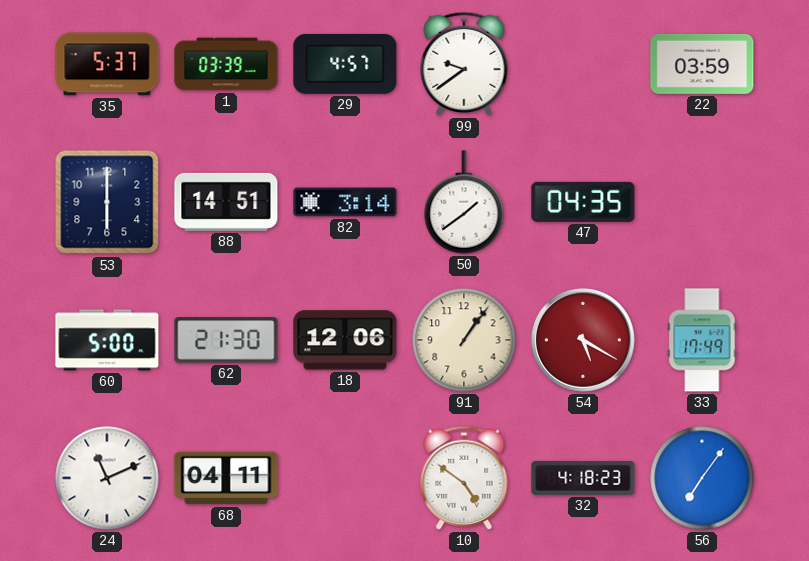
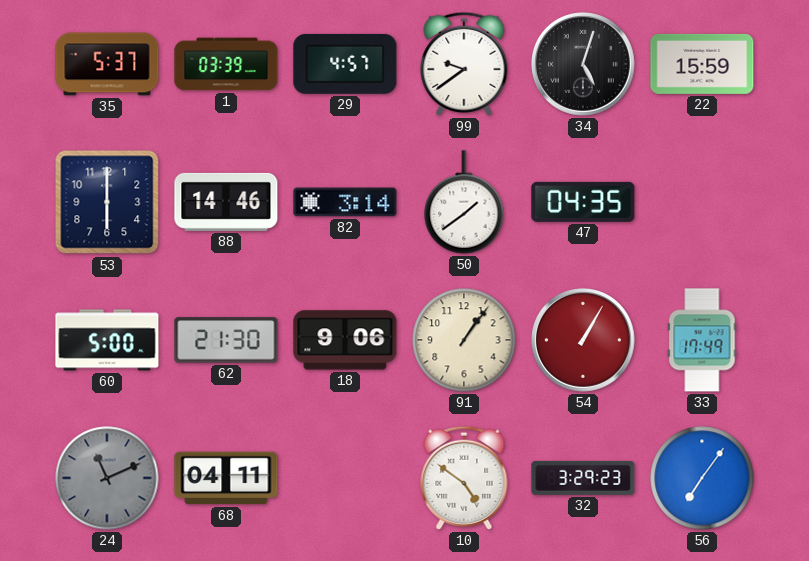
34: none -> 5:03 (584, 65)
22: 03:59 -> 15:59 (702, 64)
88: 14:51 -> 14:46 (226, 202)
18: 12:06 -> 9:06 (345, 340)
54: 5:20 -> 1:05 (584, 341)
24 dial: white -> grey (107, 478)
32: 4:18 -> 3:29 (583, 478)
